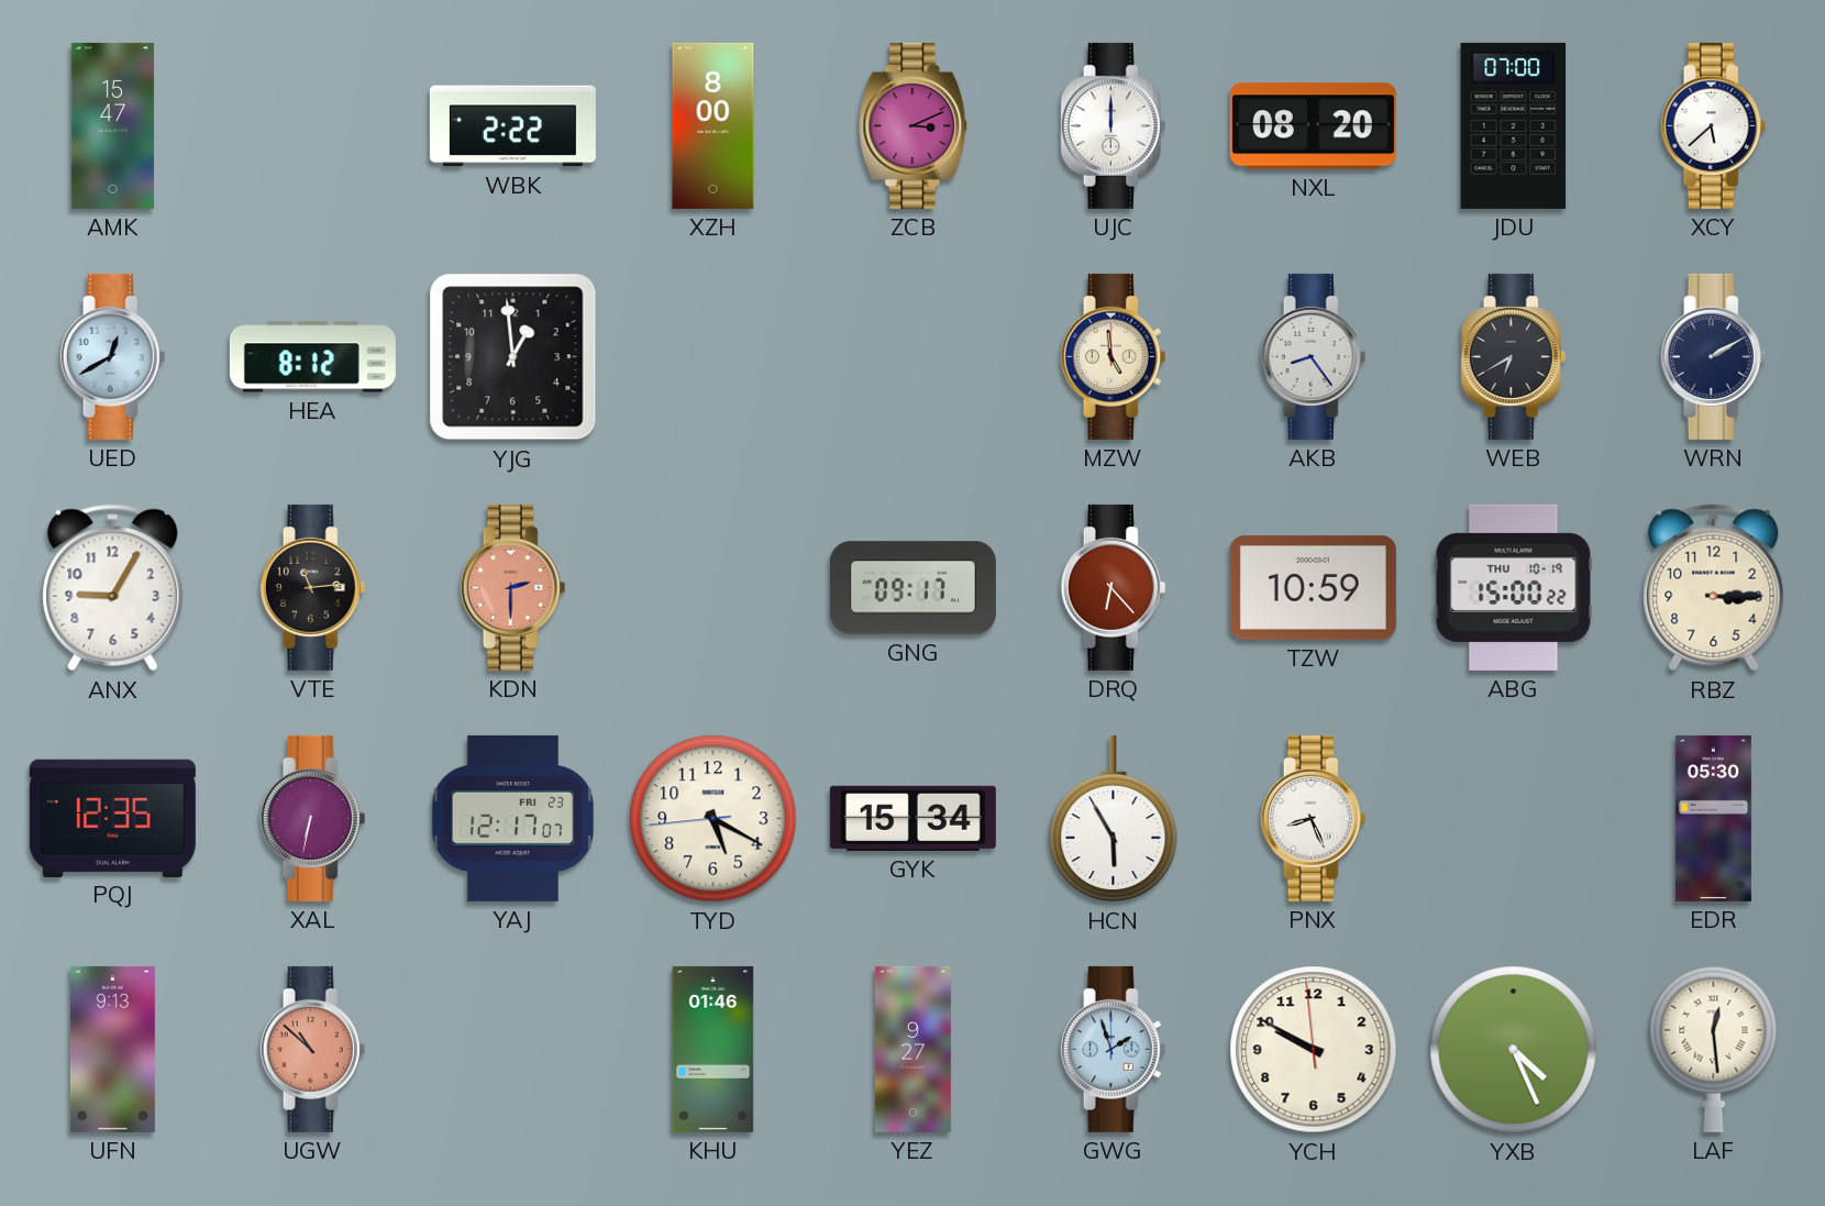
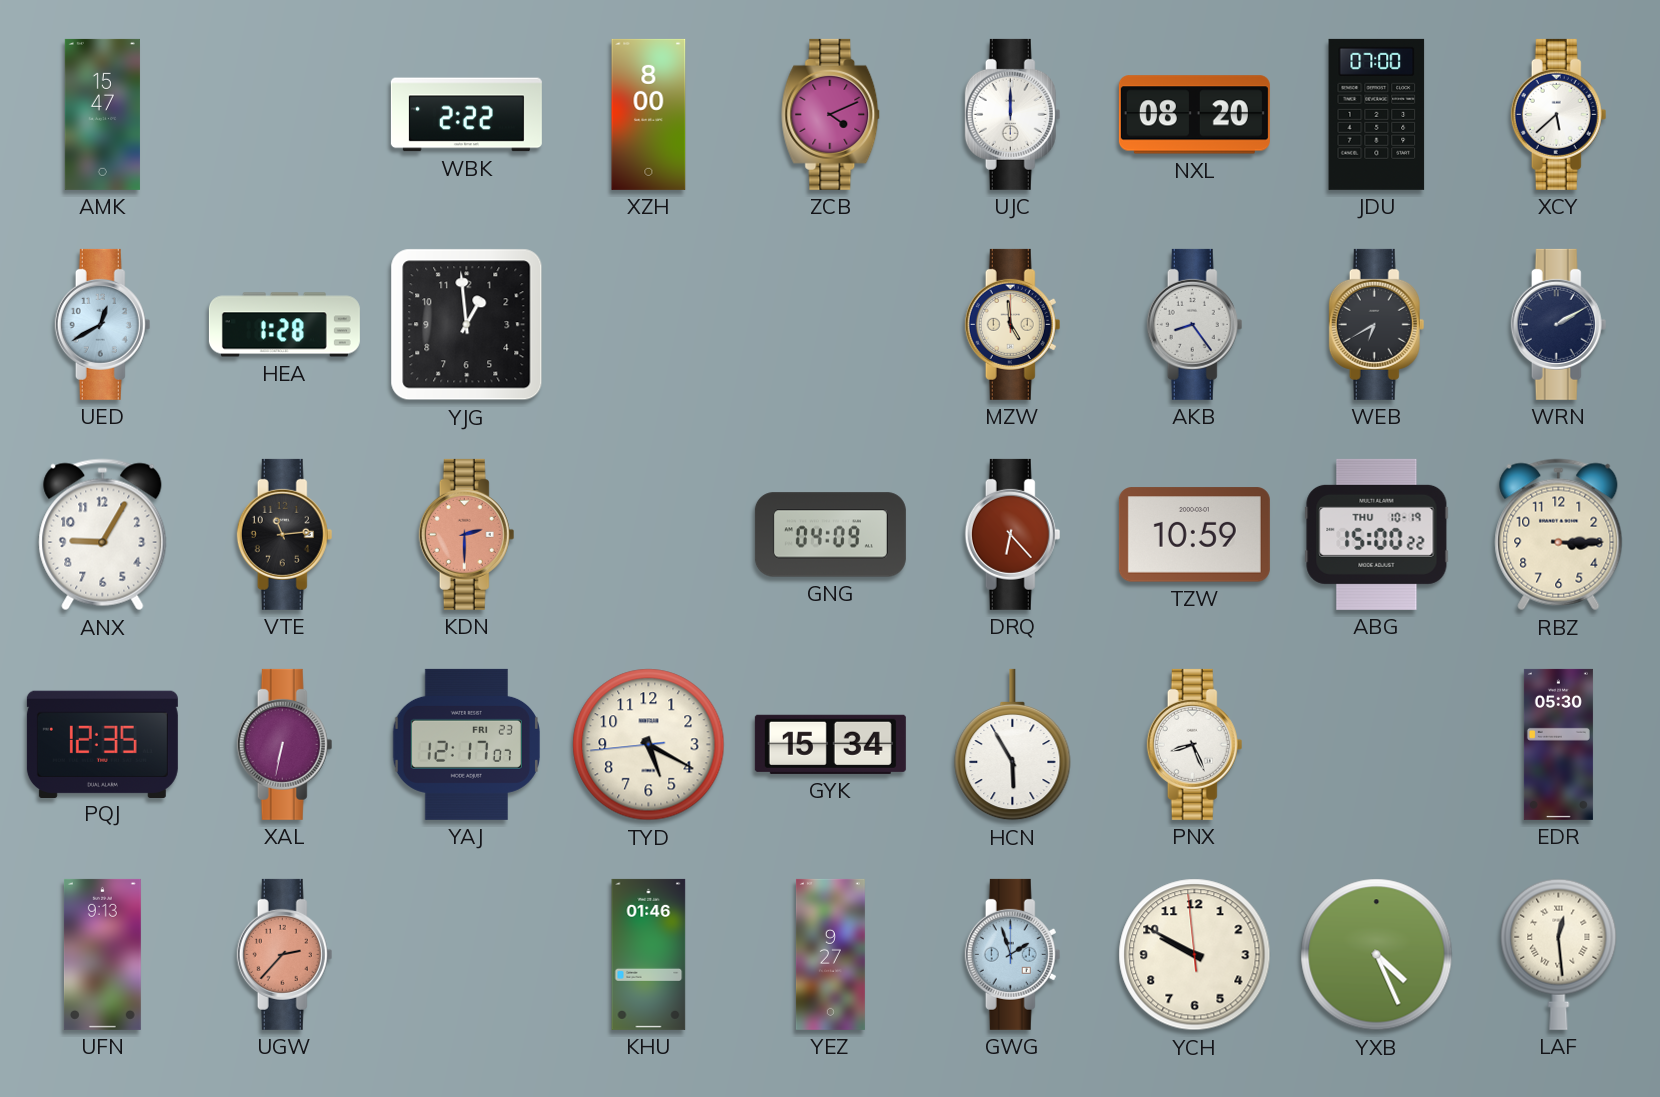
ZCB: 3:11 -> 4:11 (831, 114)
HEA: 8:12 -> 1:28 (284, 325)
GNG: 09:17 -> 04:09 (830, 535)
UGW: 10:52 -> 2:37 (285, 954)
